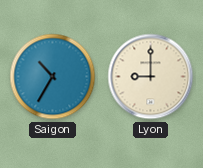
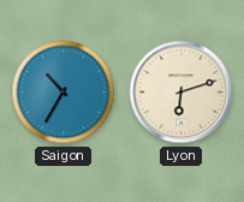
Lyon: 9:00 -> 6:12 (181, 93)
